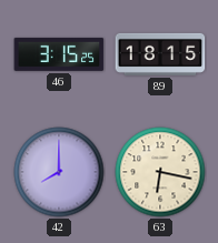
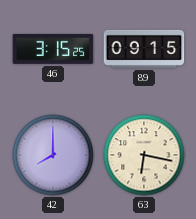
89: 18:15 -> 09:15 (144, 49)
